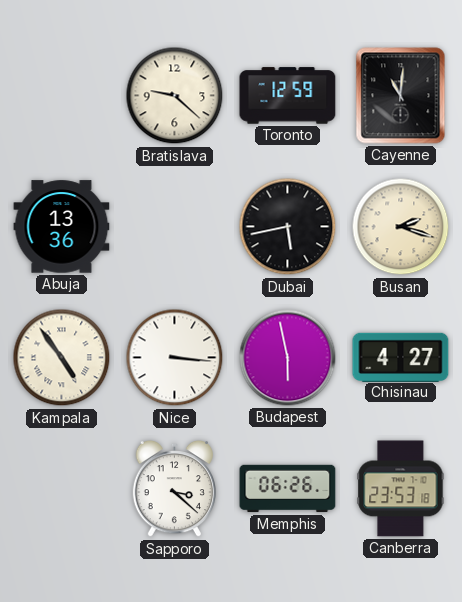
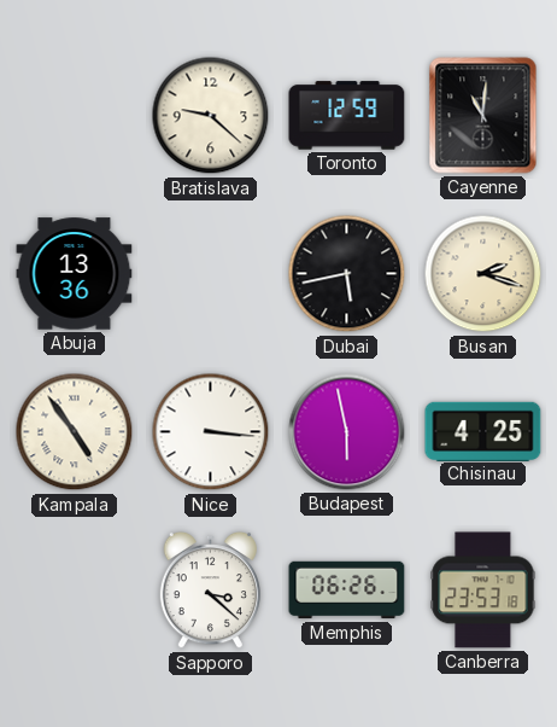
Chisinau: 4:27 -> 4:25 (483, 431)
